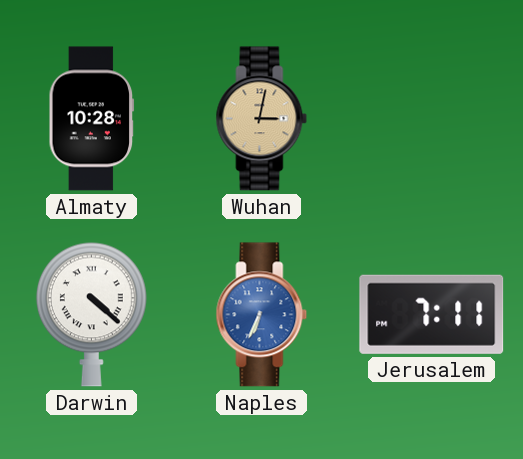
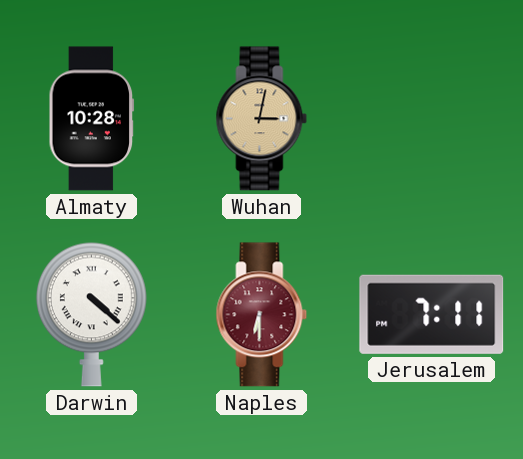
Naples: 6:34 -> 6:30 (262, 315)
Naples dial: blue -> burgundy (262, 315)
